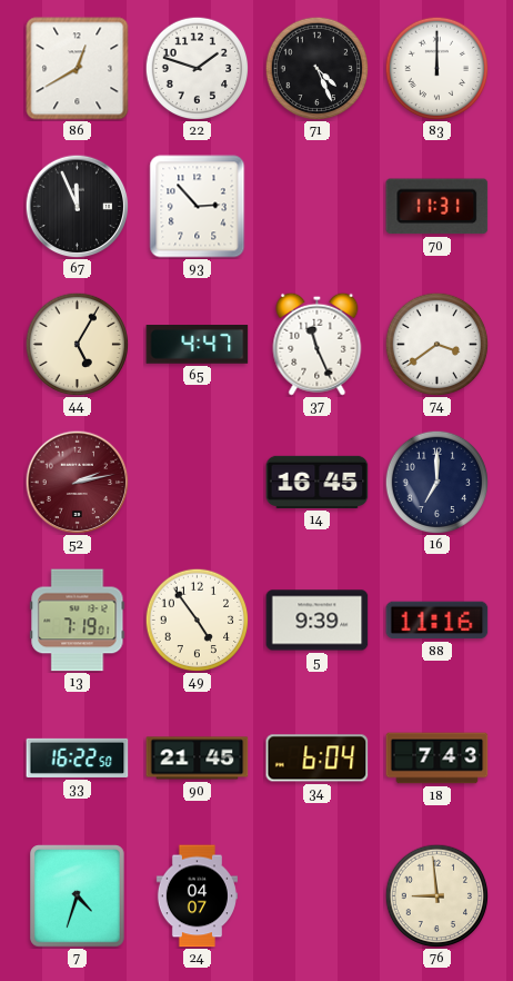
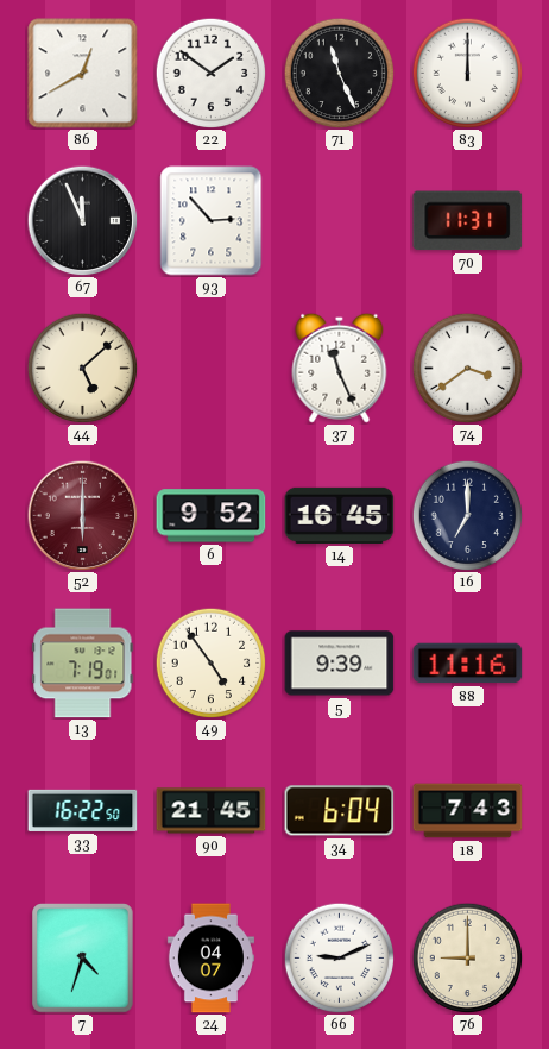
22: 1:48 -> 1:51 (210, 73)
71: 4:26 -> 11:26 (339, 73)
44: 5:05 -> 5:08 (82, 368)
65: 4:47 -> none (198, 345)
52: 2:13 -> 6:00 (82, 515)
6: none -> 9:52 (212, 516)
66: none -> 9:11 (339, 957)
76: 8:59 -> 9:00 (467, 957)
